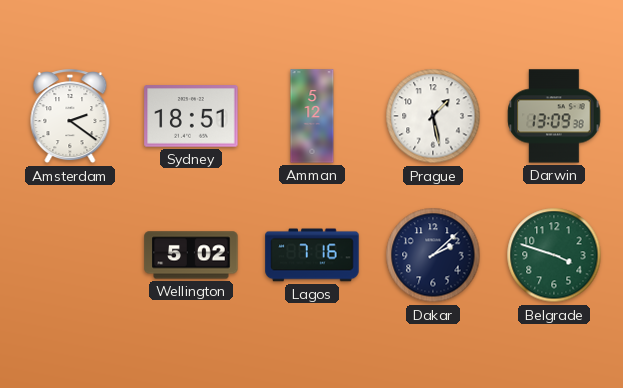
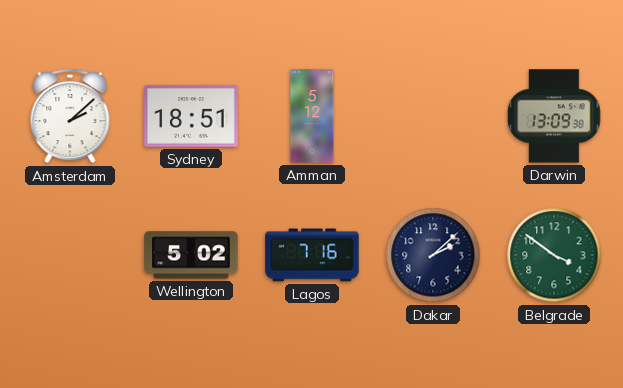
Amsterdam: 2:21 -> 2:08 (70, 117)
Prague: 1:28 -> none (433, 116)
Belgrade: 3:48 -> 3:51 (554, 255)
